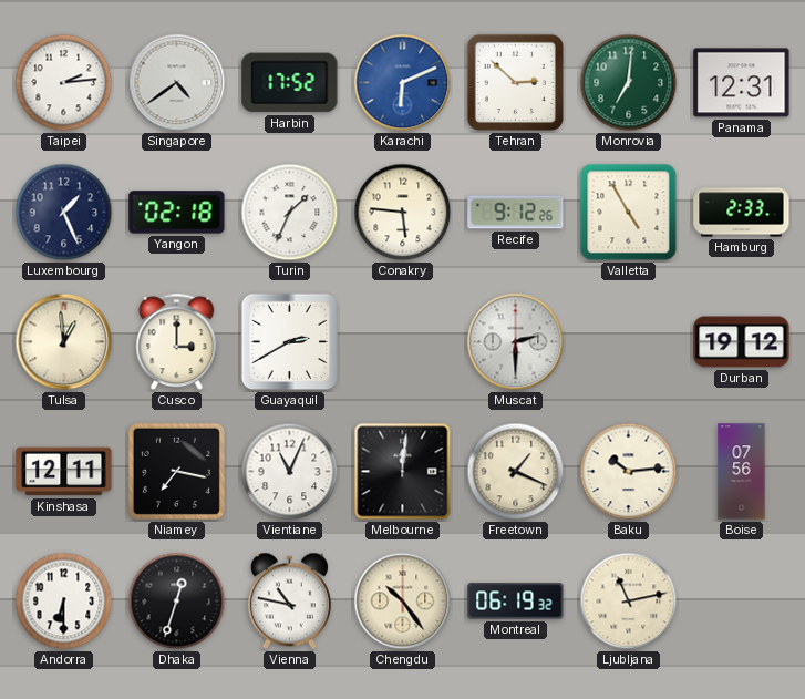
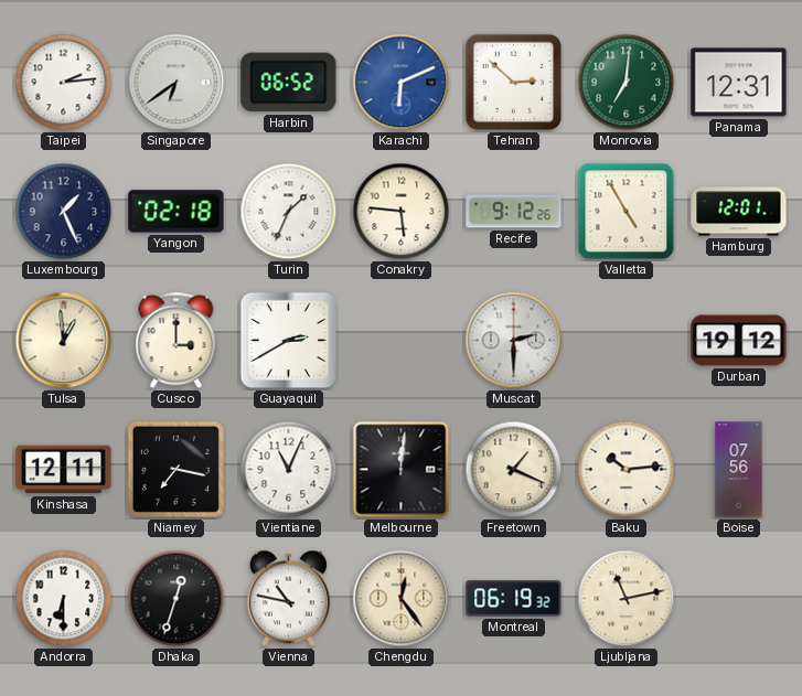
Singapore: 4:39 -> 6:39 (177, 83)
Harbin: 17:52 -> 06:52 (289, 83)
Hamburg: 2:33 -> 12:01 (739, 212)
Chengdu: 10:24 -> 12:24 (402, 599)
